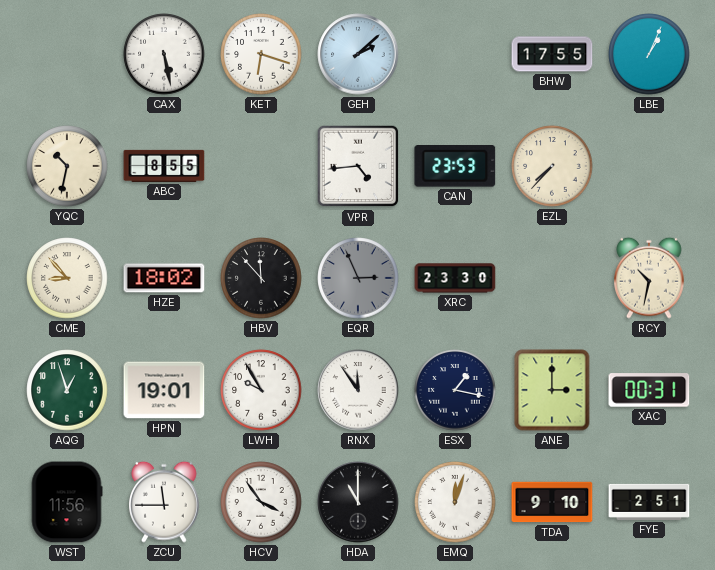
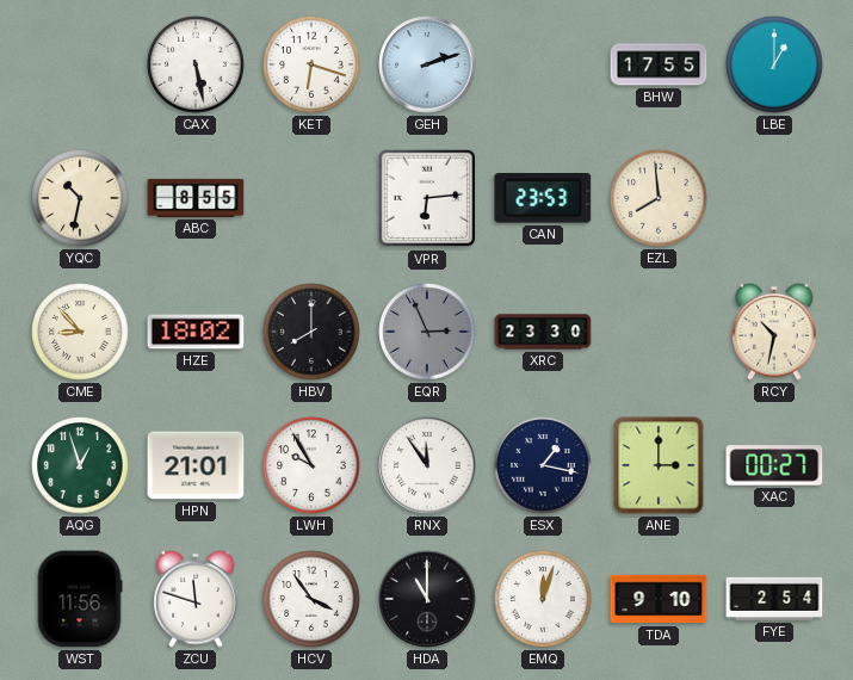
GEH: 2:08 -> 2:12 (427, 64)
LBE: 1:04 -> 1:00 (774, 64)
VPR: 4:44 -> 6:14 (427, 198)
EZL: 7:37 -> 7:59 (659, 198)
HBV: 11:53 -> 8:00 (311, 332)
HPN: 19:01 -> 21:01 (196, 465)
XAC: 00:31 -> 00:27 (774, 465)
ZCU: 11:45 -> 11:48 (196, 599)
FYE: 2:51 -> 2:54 (774, 599)
